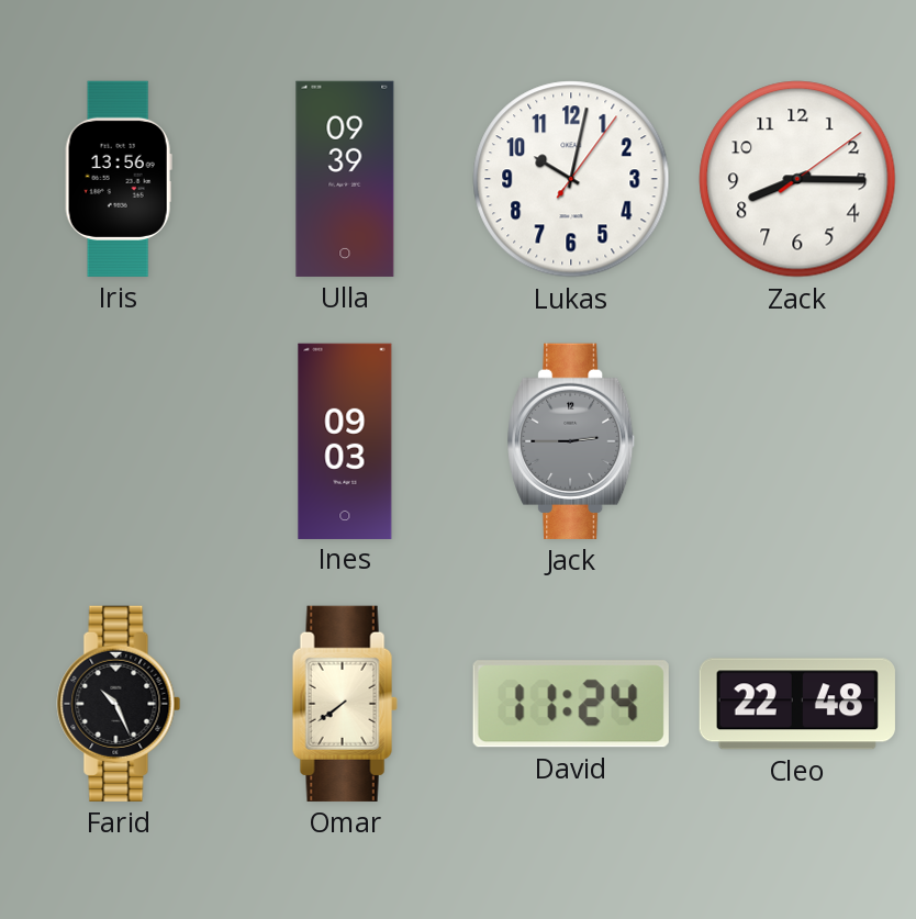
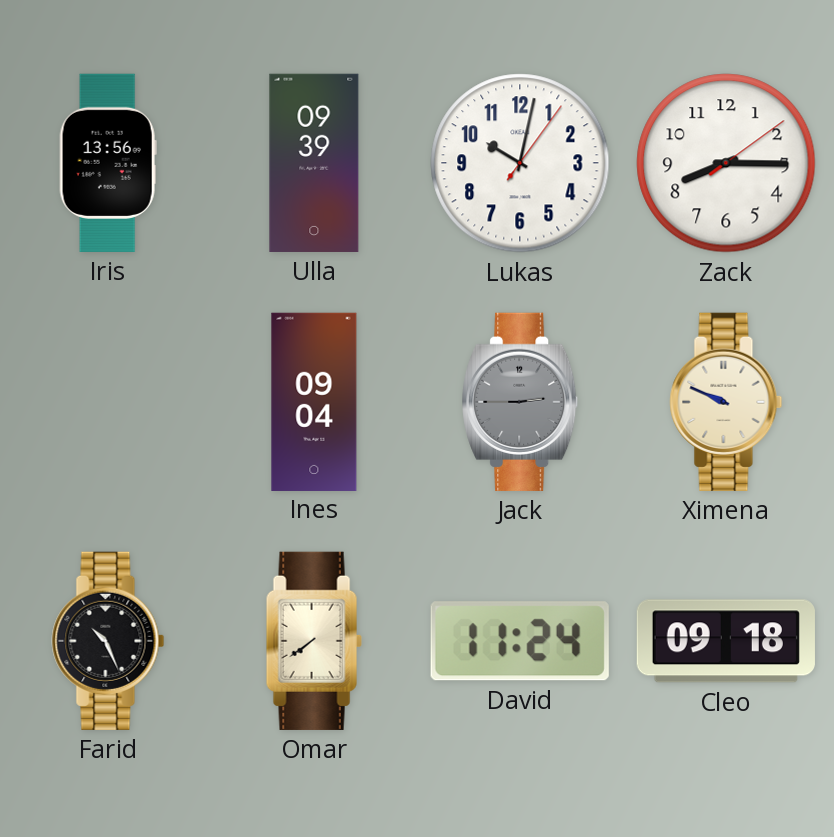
Ines: 09:03 -> 09:04 (314, 401)
Ximena: none -> 9:49 (726, 402)
Cleo: 22:48 -> 09:18 (726, 641)
